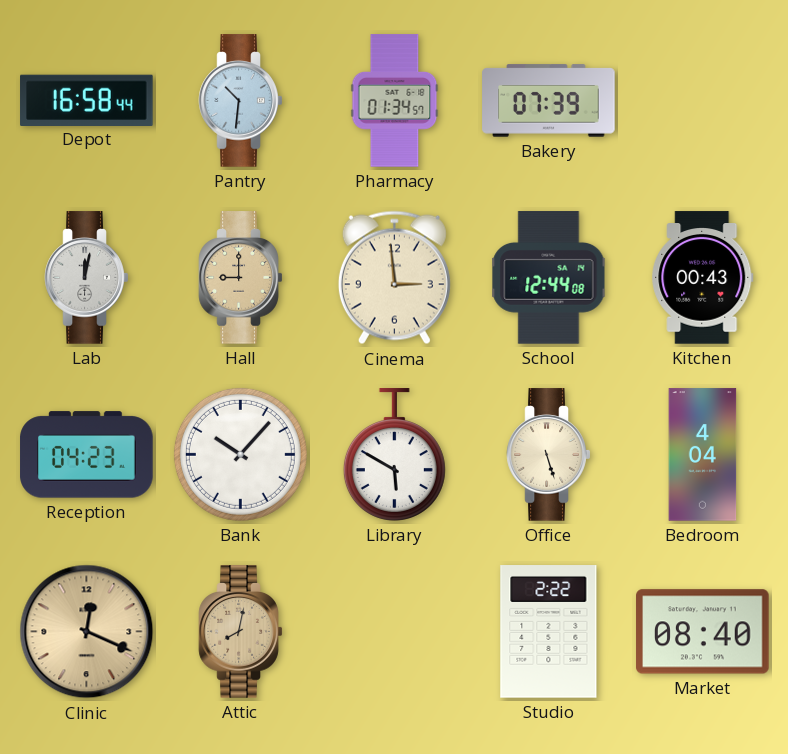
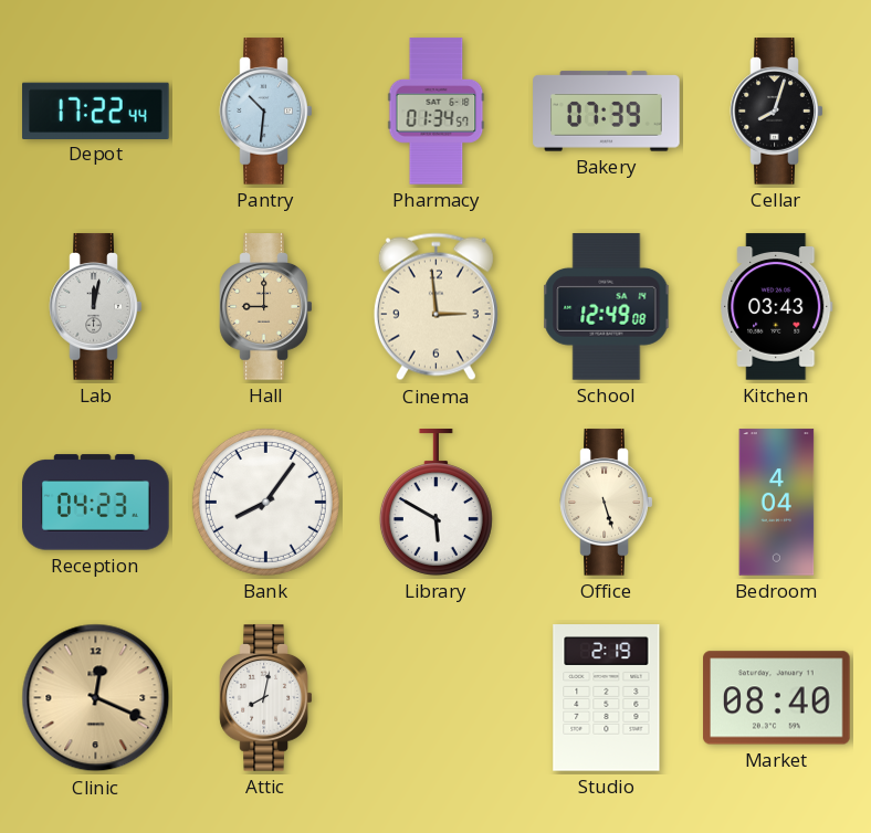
Depot: 16:58 -> 17:22 (96, 110)
Cellar: none -> 8:03 (777, 112)
School: 12:44 -> 12:49 (607, 307)
Kitchen: 00:43 -> 03:43 (777, 307)
Bank: 10:07 -> 8:06 (265, 502)
Attic dial: champagne -> white (266, 698)
Studio: 2:22 -> 2:19 (607, 698)
